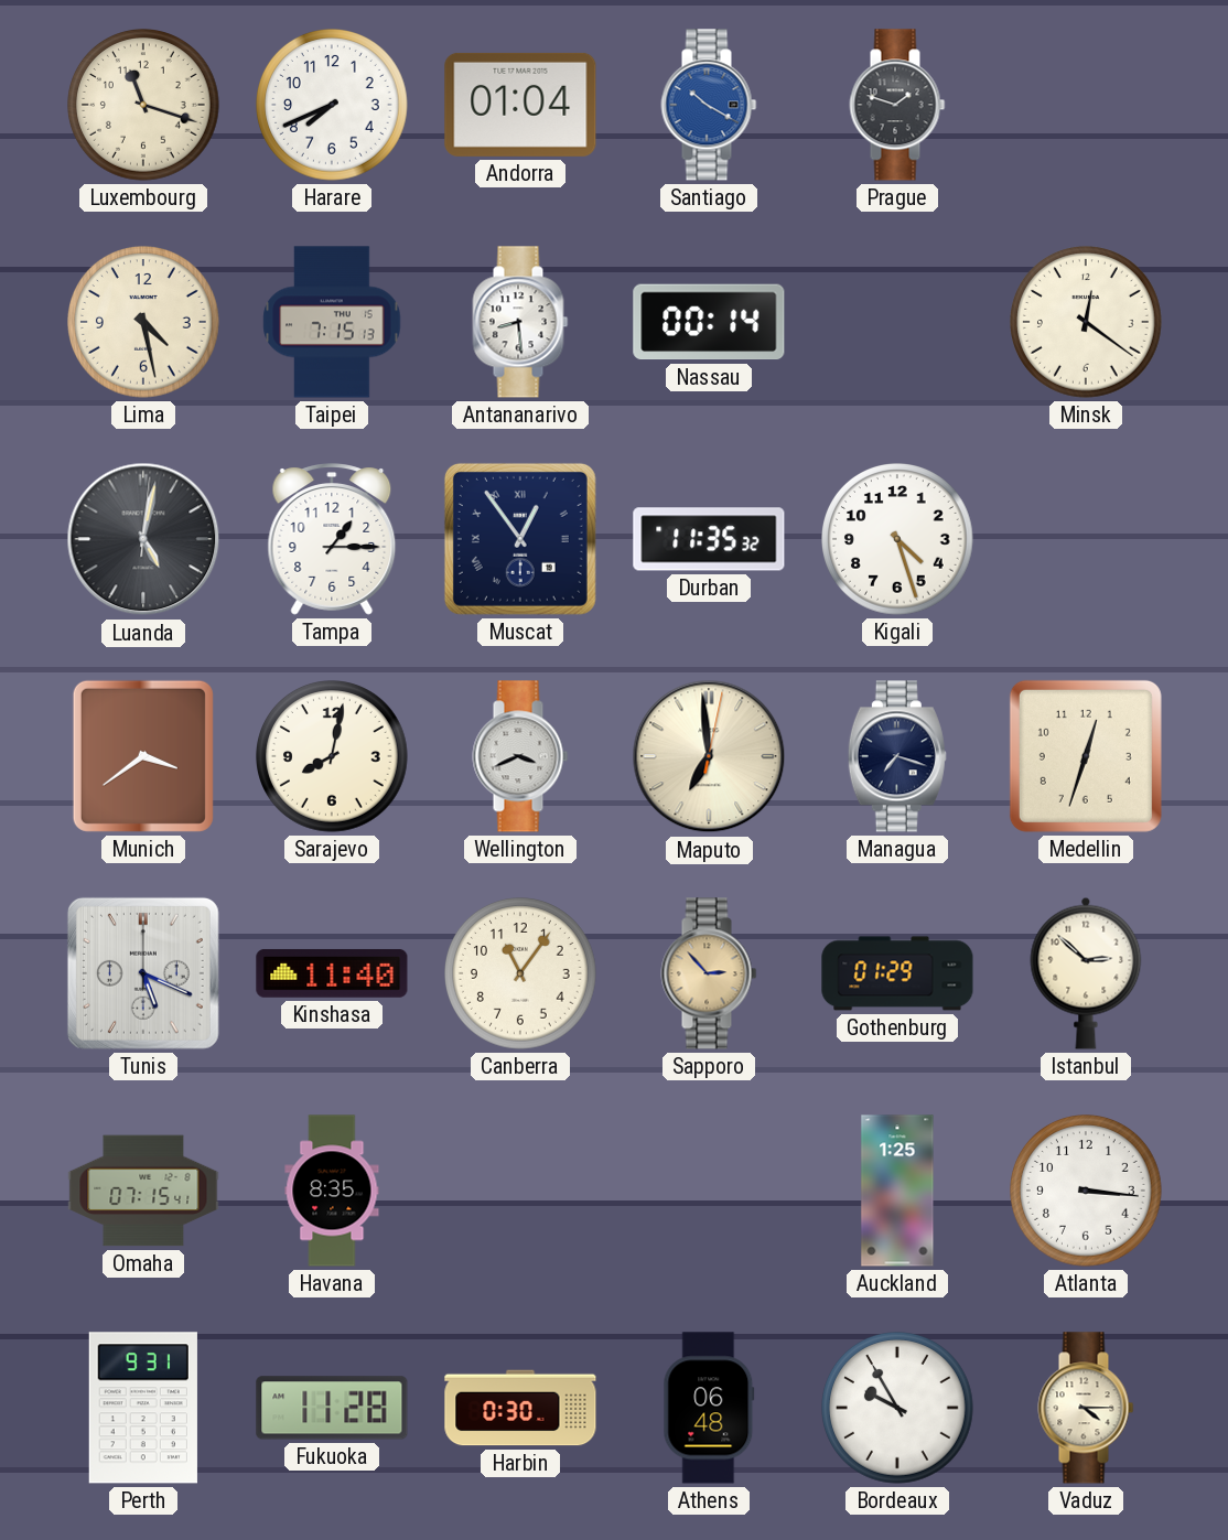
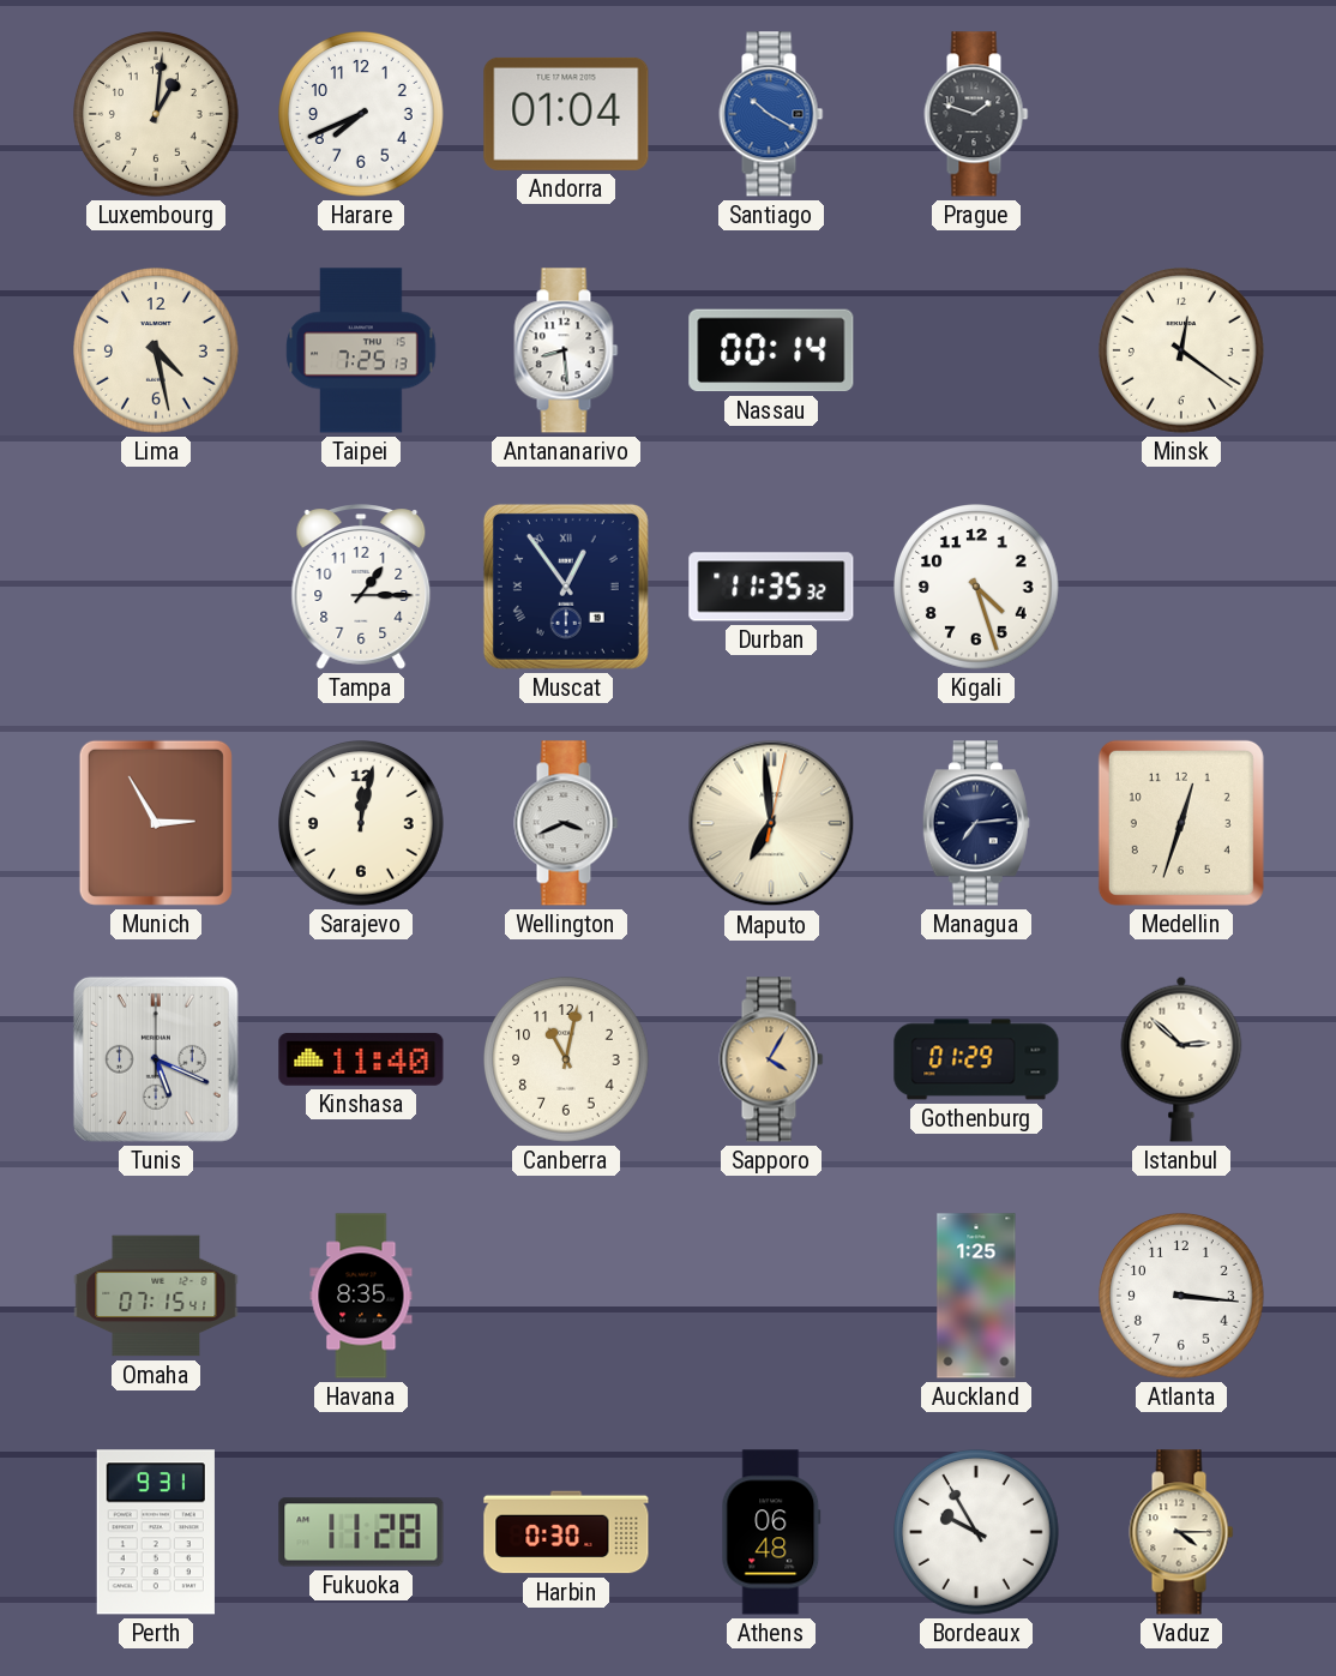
Luxembourg: 11:18 -> 1:01 (157, 115)
Taipei: 7:15 -> 7:25 (361, 350)
Luanda: 5:02 -> none (143, 539)
Munich: 3:39 -> 2:55 (156, 823)
Sarajevo: 8:02 -> 12:02 (362, 824)
Managua: 7:18 -> 7:14 (976, 823)
Canberra: 11:06 -> 11:02 (567, 1061)
Sapporo: 2:53 -> 4:05 (771, 1059)
